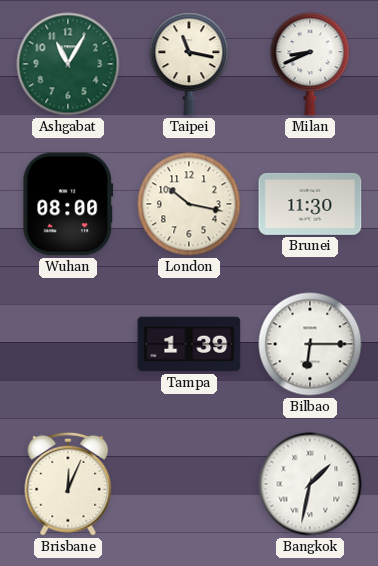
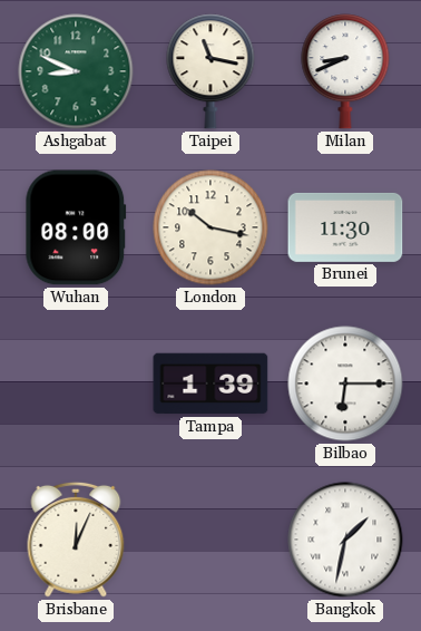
Ashgabat: 11:05 -> 8:49 (76, 71)
